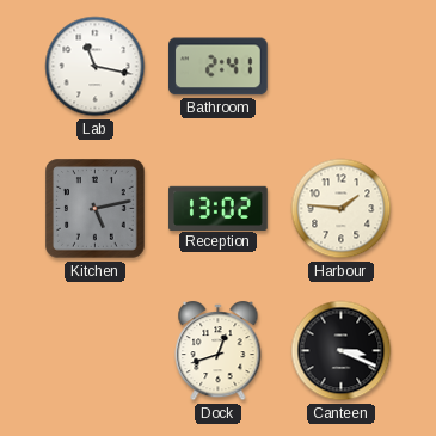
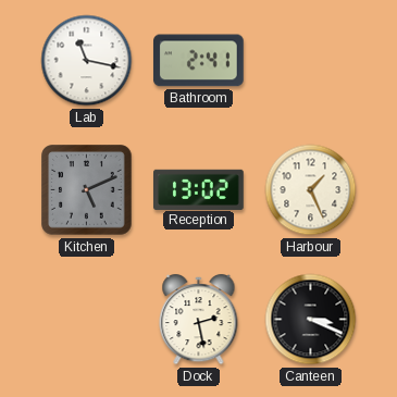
Kitchen: 5:13 -> 5:11 (87, 190)
Harbour: 1:46 -> 1:26 (311, 190)
Dock: 12:42 -> 2:28 (199, 320)
